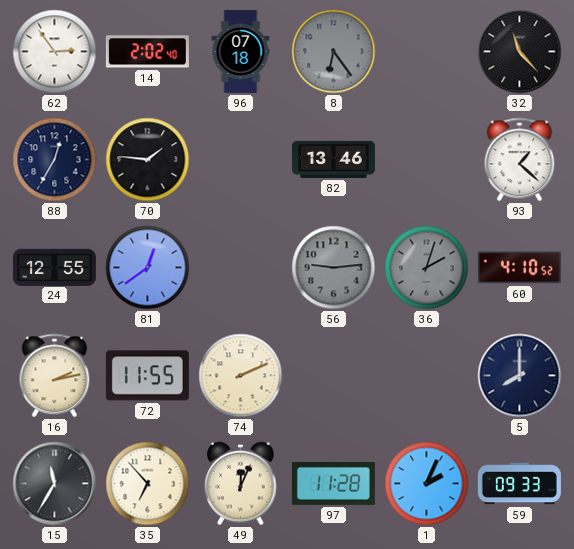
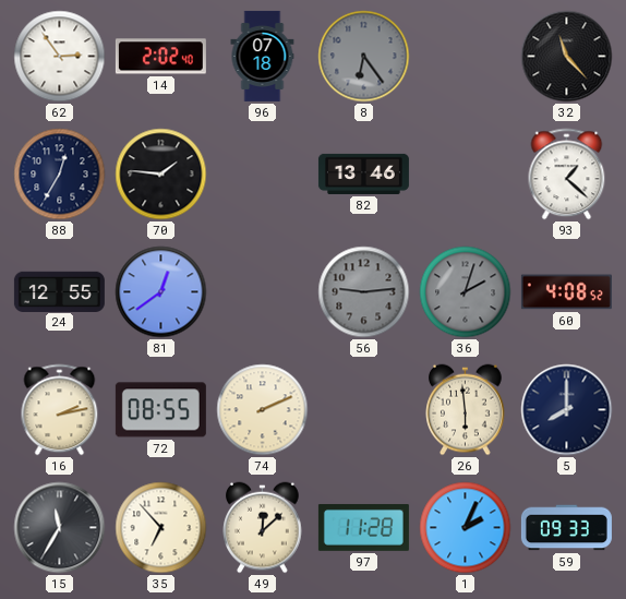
60: 4:10 -> 4:08 (566, 292)
72: 11:55 -> 08:55 (160, 410)
26: none -> 5:59 (466, 410)
49: 12:04 -> 12:08 (263, 528)
